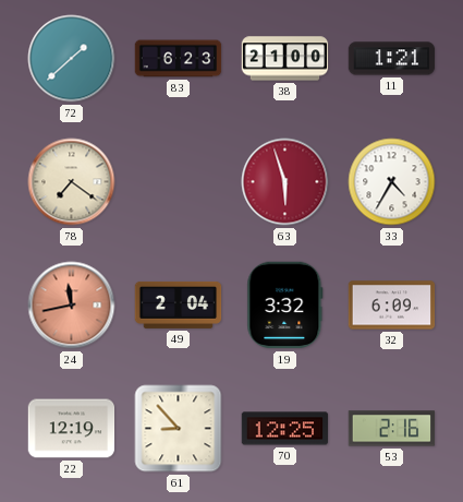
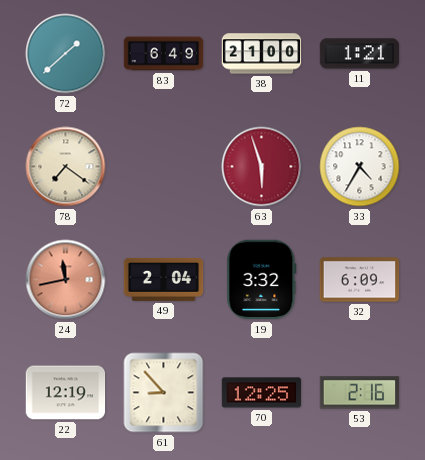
83: 6:23 -> 6:49 (164, 54)
